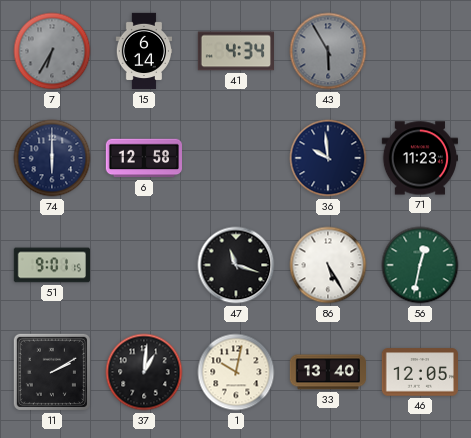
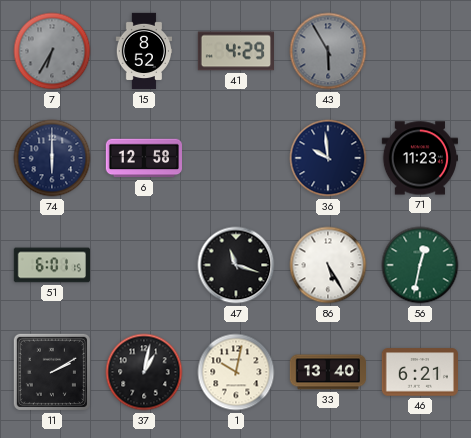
15: 6:14 -> 8:52 (144, 51)
41: 4:34 -> 4:29 (235, 51)
51: 9:01 -> 6:01 (51, 265)
37: 1:01 -> 1:02 (144, 372)
46: 12:05 -> 6:21 (419, 372)
